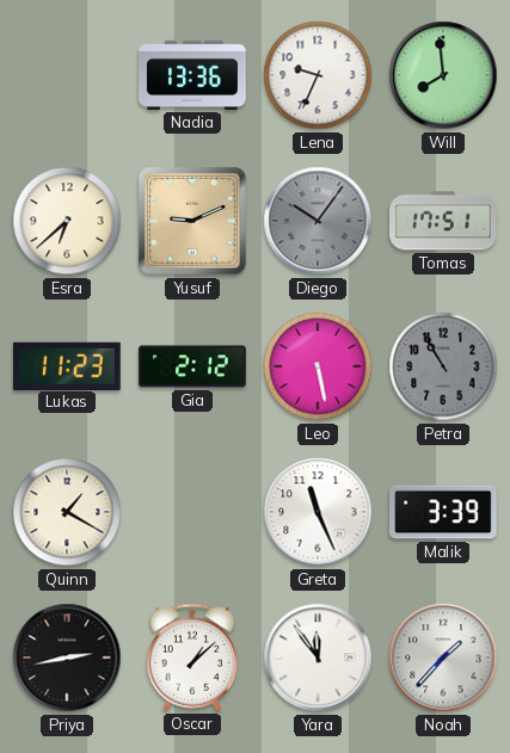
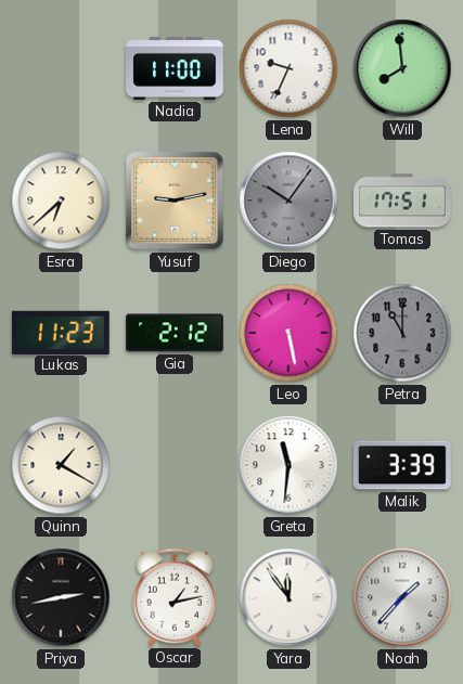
Nadia: 13:36 -> 11:00 (175, 68)
Yusuf: 9:11 -> 9:13 (175, 201)
Petra: 10:55 -> 11:00 (402, 333)
Greta: 11:26 -> 11:31 (288, 465)
Oscar: 1:08 -> 1:13 (173, 597)
